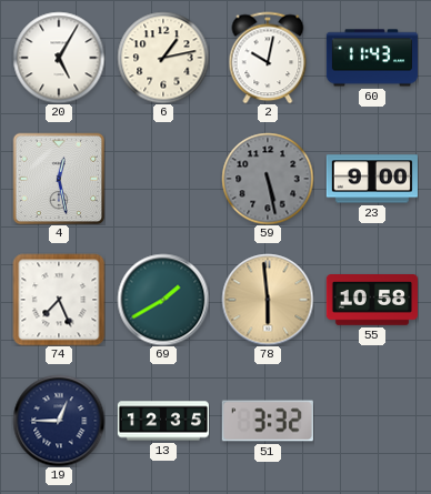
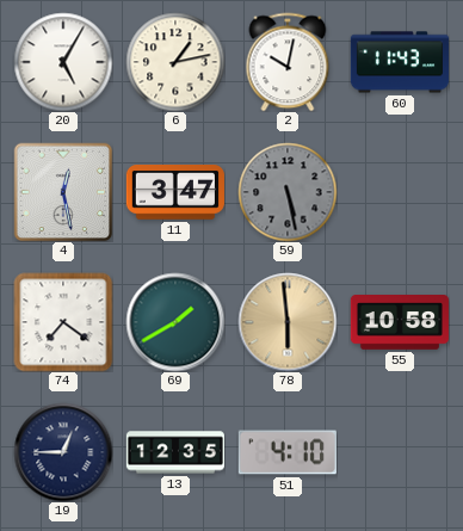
11: none -> 3:47 (175, 193)
23: 9:00 -> none (372, 179)
74: 7:26 -> 7:21 (63, 322)
51: 3:32 -> 4:10 (288, 452)
